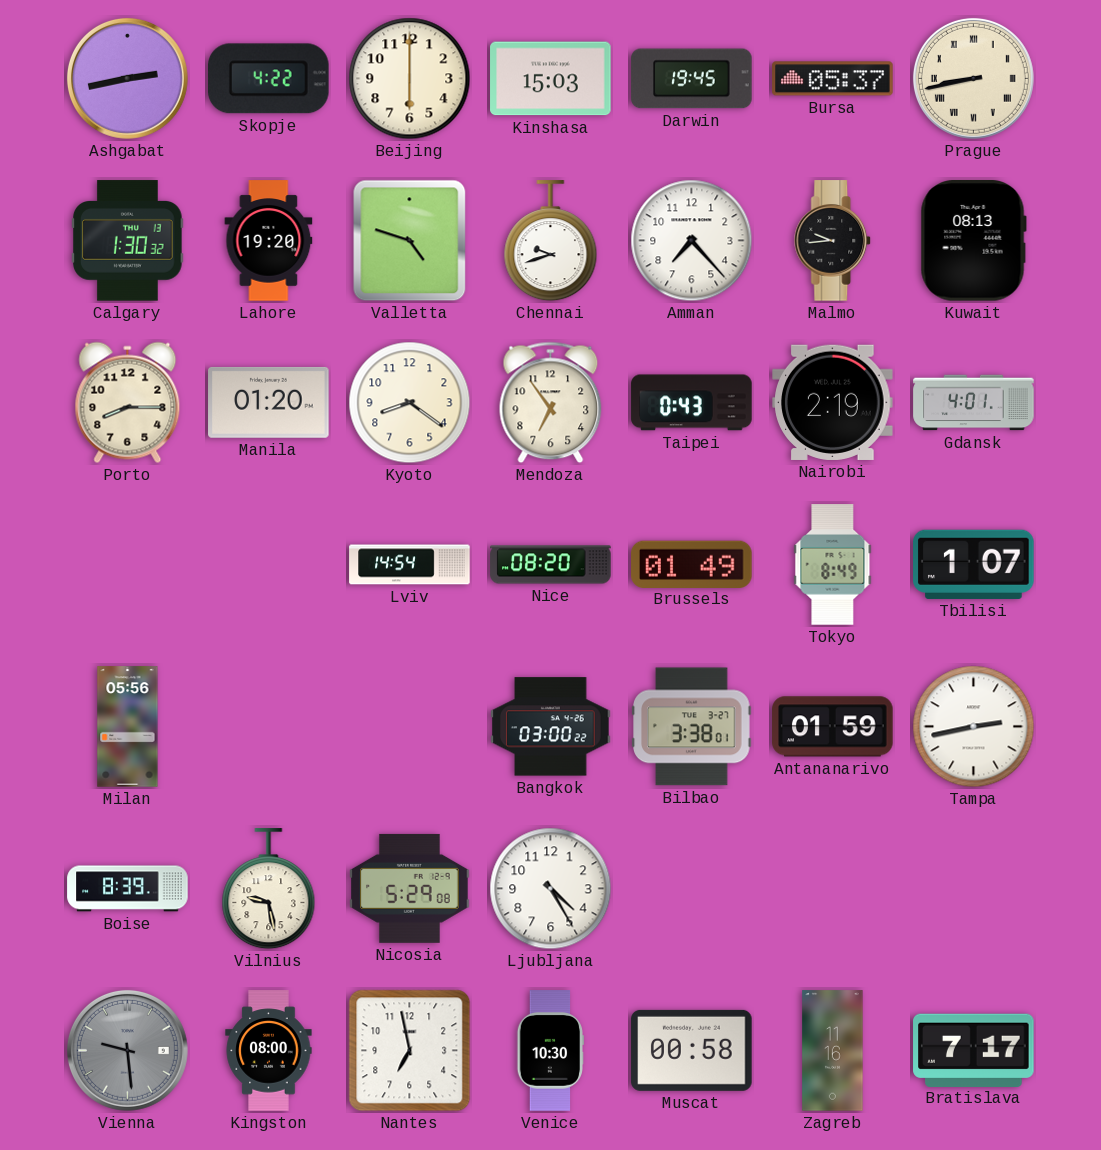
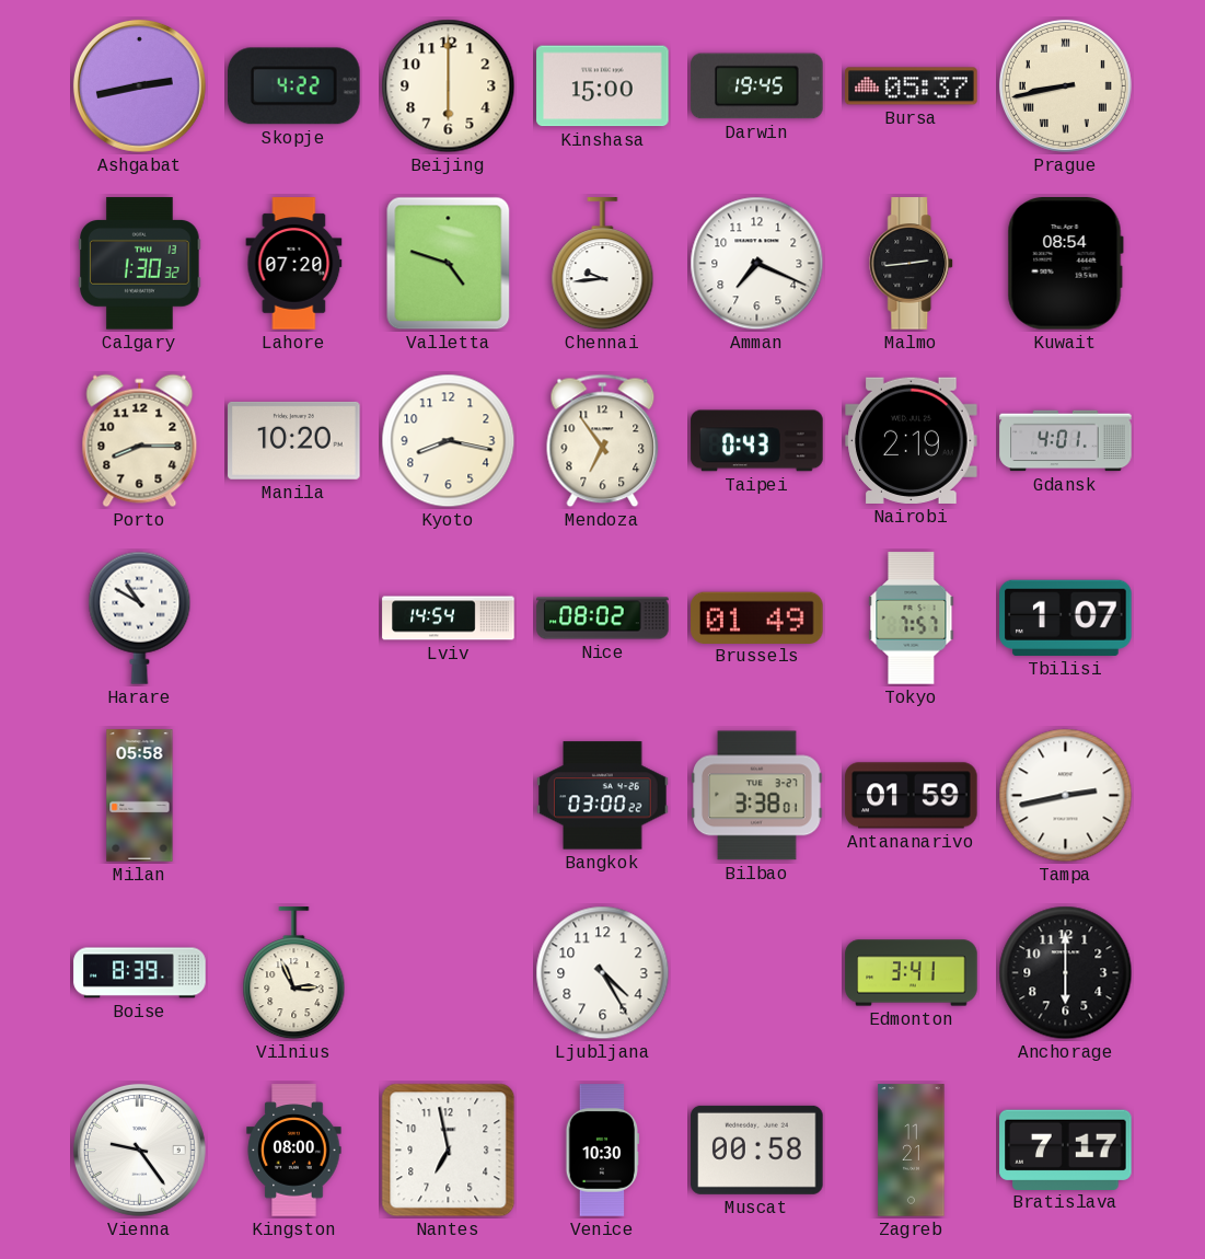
Kinshasa: 15:03 -> 15:00 (603, 86)
Lahore: 19:20 -> 07:20 (294, 264)
Chennai: 9:42 -> 9:44 (603, 264)
Amman: 7:23 -> 7:19 (757, 264)
Malmo: 9:44 -> 2:44 (912, 264)
Kuwait: 08:13 -> 08:54 (1065, 264)
Manila: 01:20 -> 10:20 (294, 440)
Kyoto: 8:21 -> 8:17 (449, 441)
Harare: none -> 10:50 (140, 617)
Nice: 08:20 -> 08:02 (603, 619)
Tokyo: 8:49 -> 7:57 (912, 619)
Milan: 05:56 -> 05:58 (140, 796)
Vilnius: 9:28 -> 2:56 (294, 973)
Nicosia: 5:29 -> none (410, 888)
Edmonton: none -> 3:41 (912, 973)
Anchorage: none -> 6:00 (1066, 973)
Vienna: 9:29 -> 9:24 (139, 1150)
Vienna dial: grey -> white (139, 1150)
Zagreb: 11:16 -> 11:21 (912, 1151)
